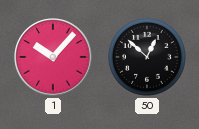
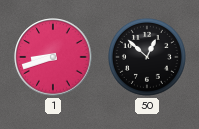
1: 10:07 -> 8:42 (53, 57)
